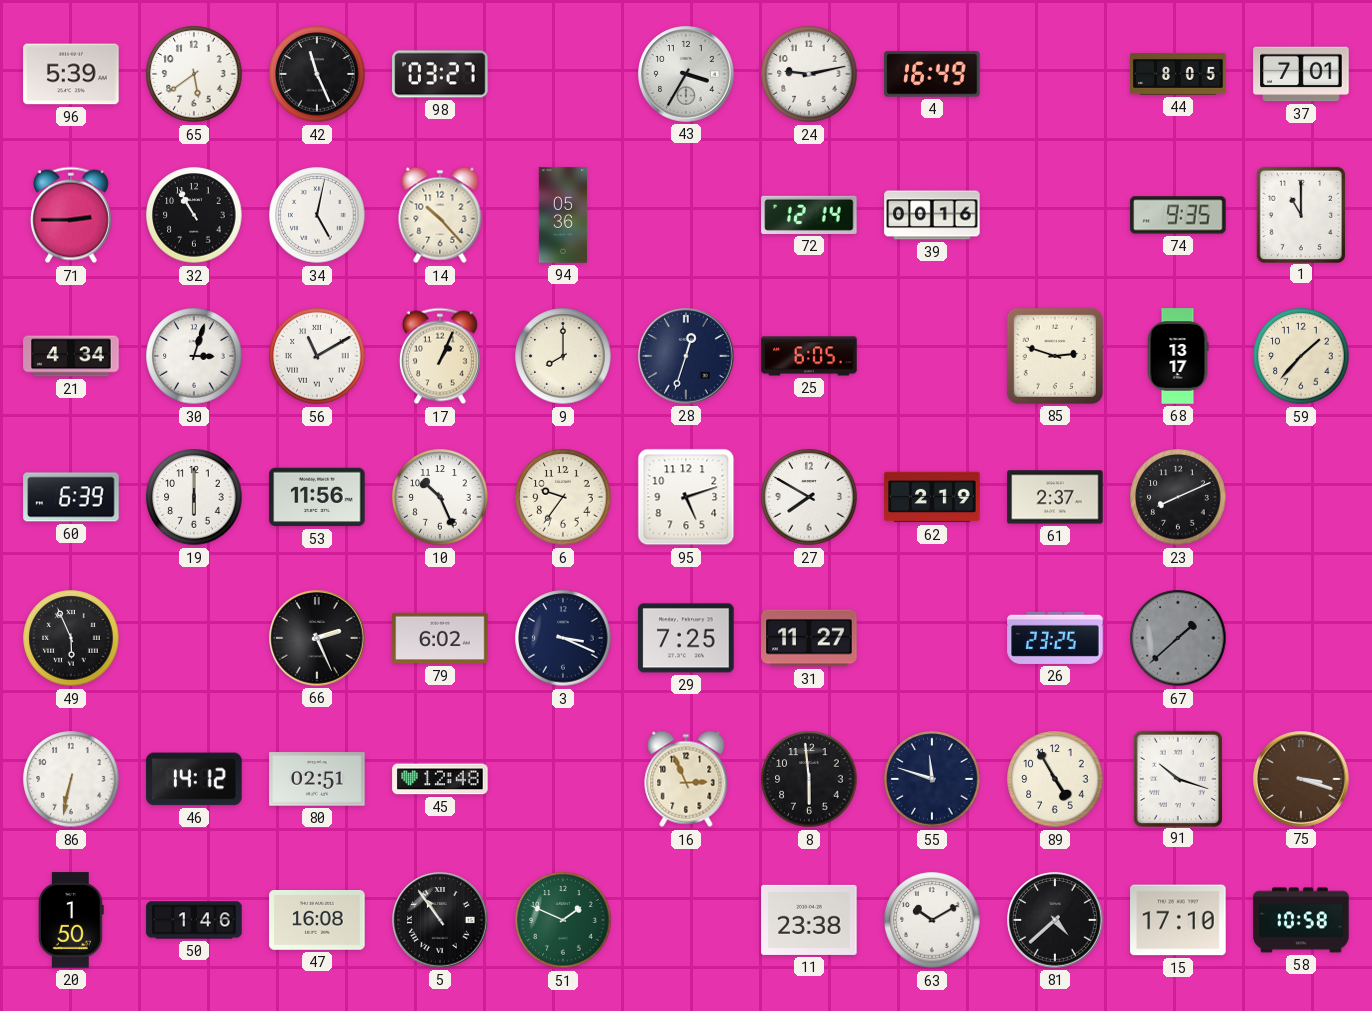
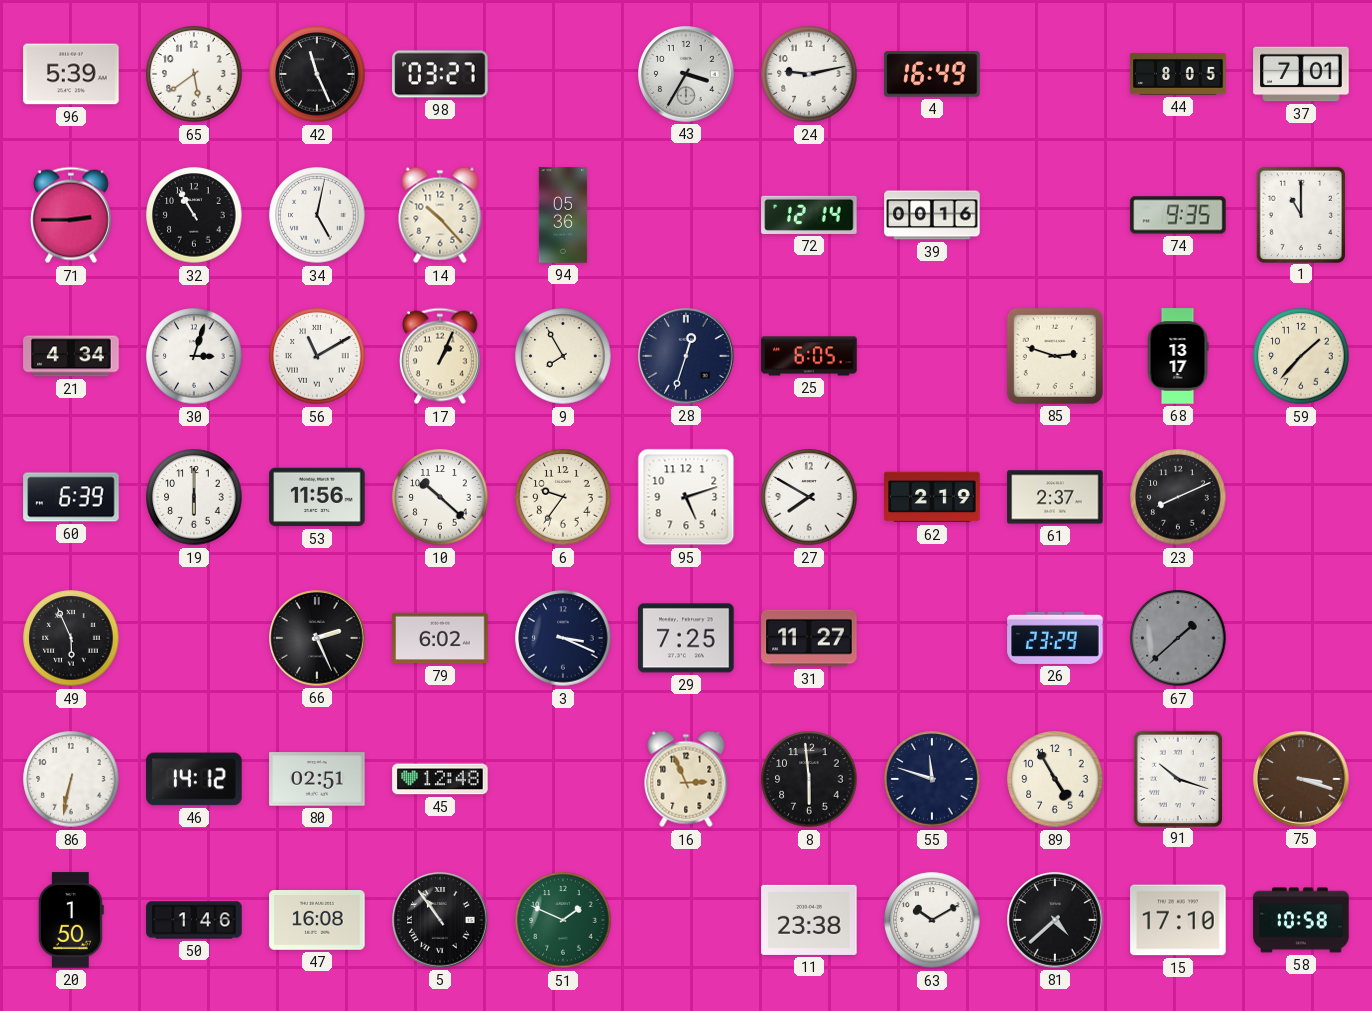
9: 8:00 -> 7:55 (563, 356)
10: 10:26 -> 10:22 (440, 497)
26: 23:25 -> 23:29 (1055, 638)
